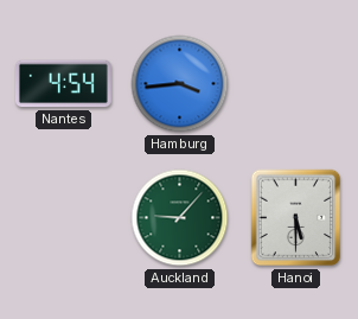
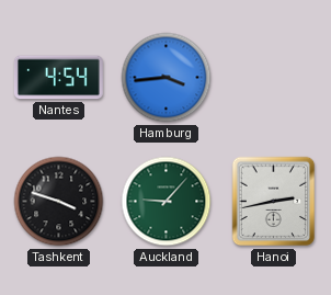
Tashkent: none -> 3:48 (59, 202)
Hanoi: 5:30 -> 2:43 (274, 202)
